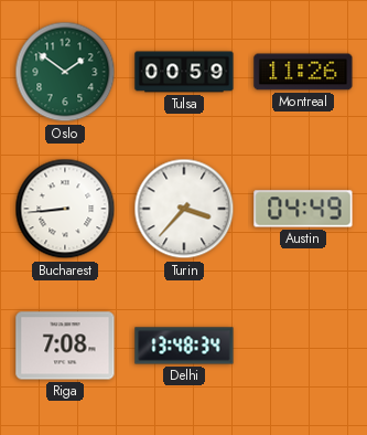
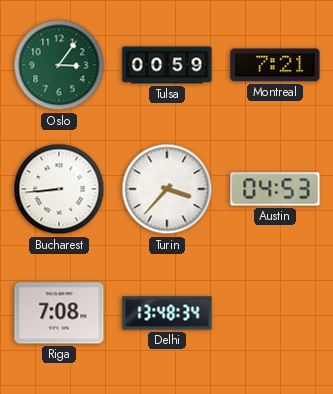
Oslo: 1:51 -> 3:06 (59, 65)
Montreal: 11:26 -> 7:21 (275, 65)
Austin: 04:49 -> 04:53 (275, 189)
